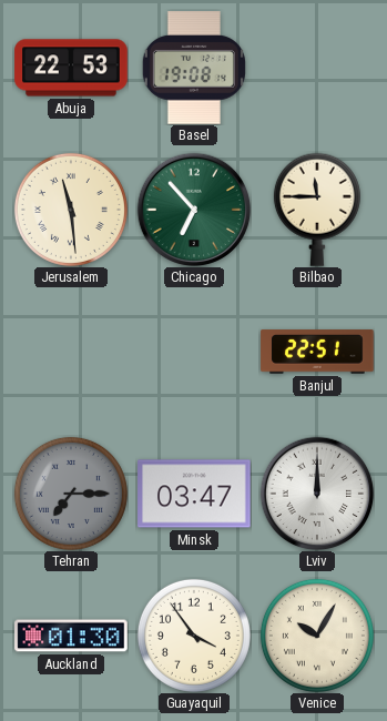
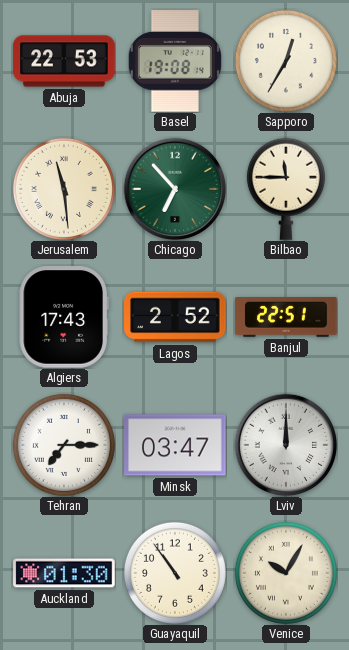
Sapporo: none -> 12:35 (286, 61)
Algiers: none -> 17:43 (64, 317)
Lagos: none -> 2:52 (175, 317)
Tehran dial: grey -> white (64, 445)
Guayaquil: 3:54 -> 10:54 (175, 573)
